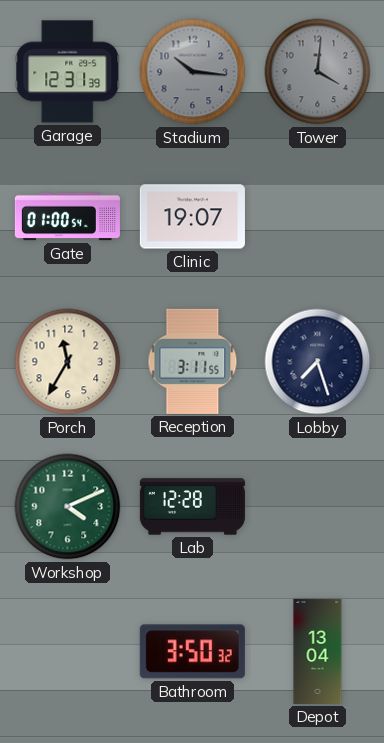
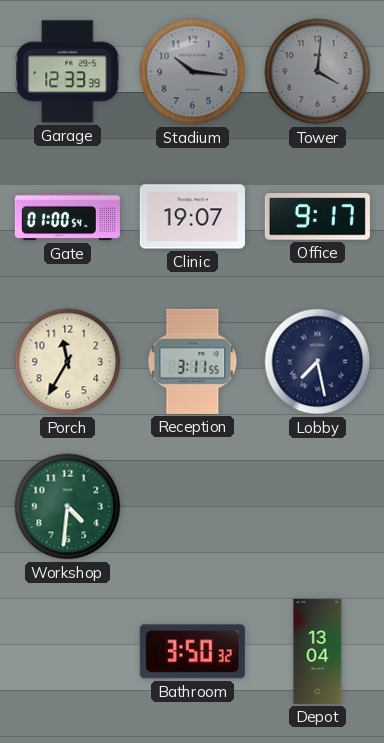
Garage: 12:31 -> 12:33 (68, 72)
Office: none -> 9:17 (317, 217)
Lobby: 7:27 -> 7:28 (318, 362)
Workshop: 4:11 -> 4:31 (68, 507)
Lab: 12:28 -> none (192, 507)
